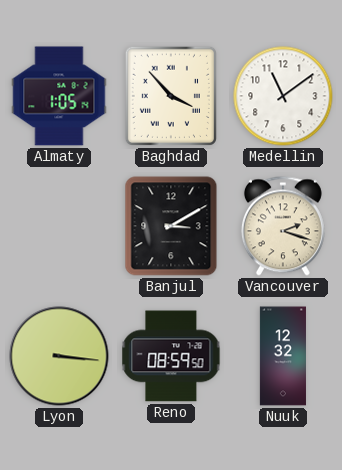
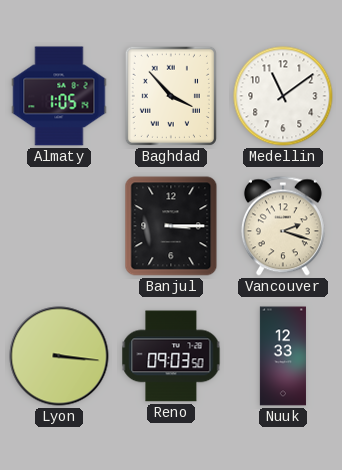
Banjul: 3:10 -> 3:15 (171, 226)
Reno: 08:59 -> 09:03 (171, 356)
Nuuk: 12:32 -> 12:33 (283, 356)
